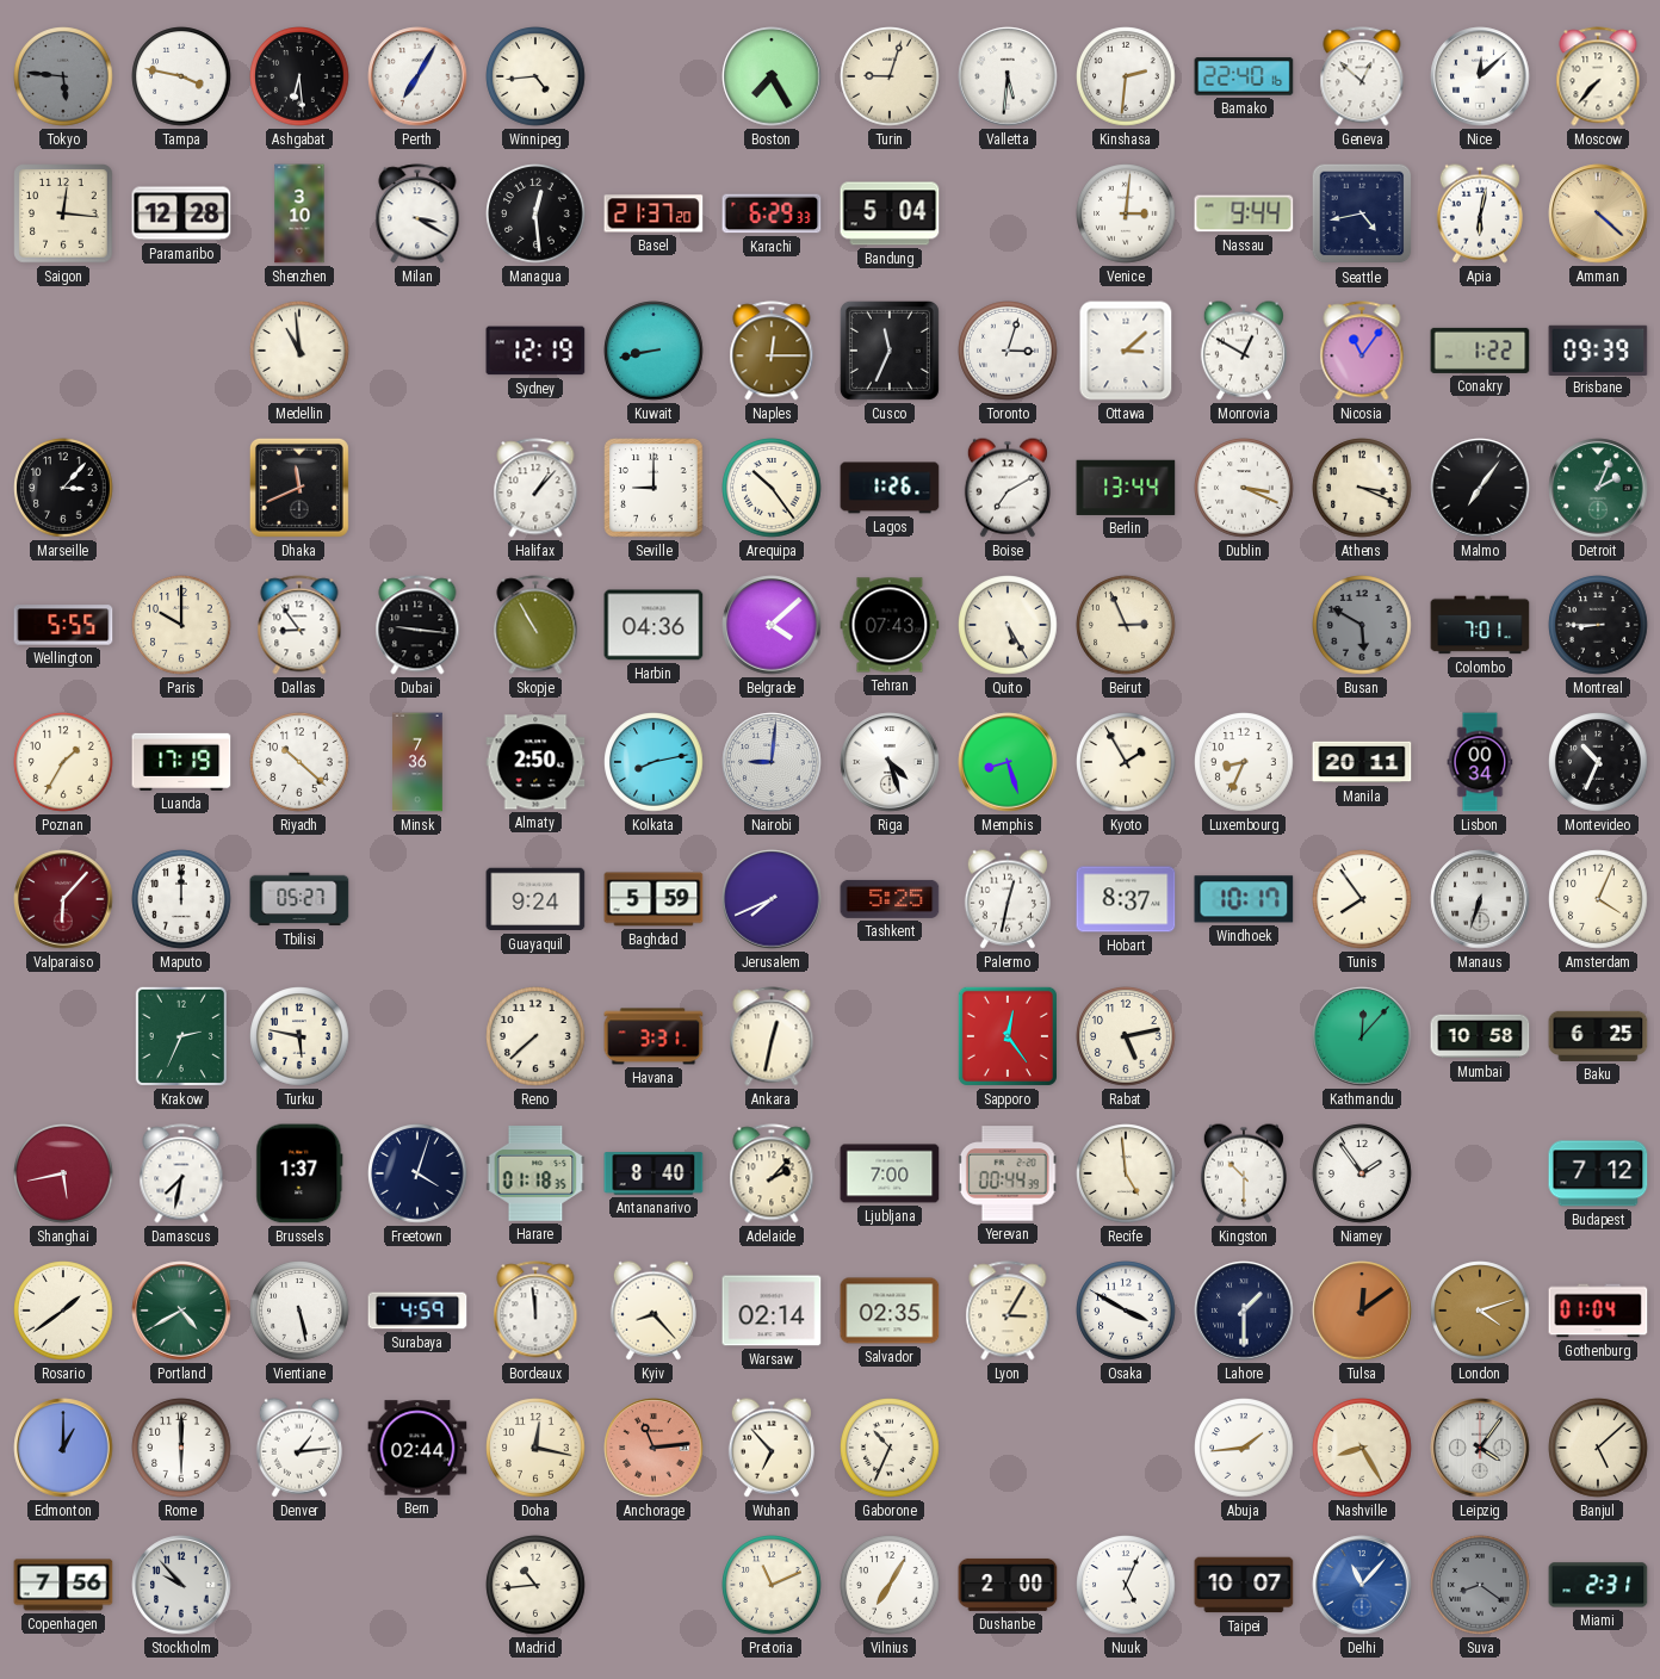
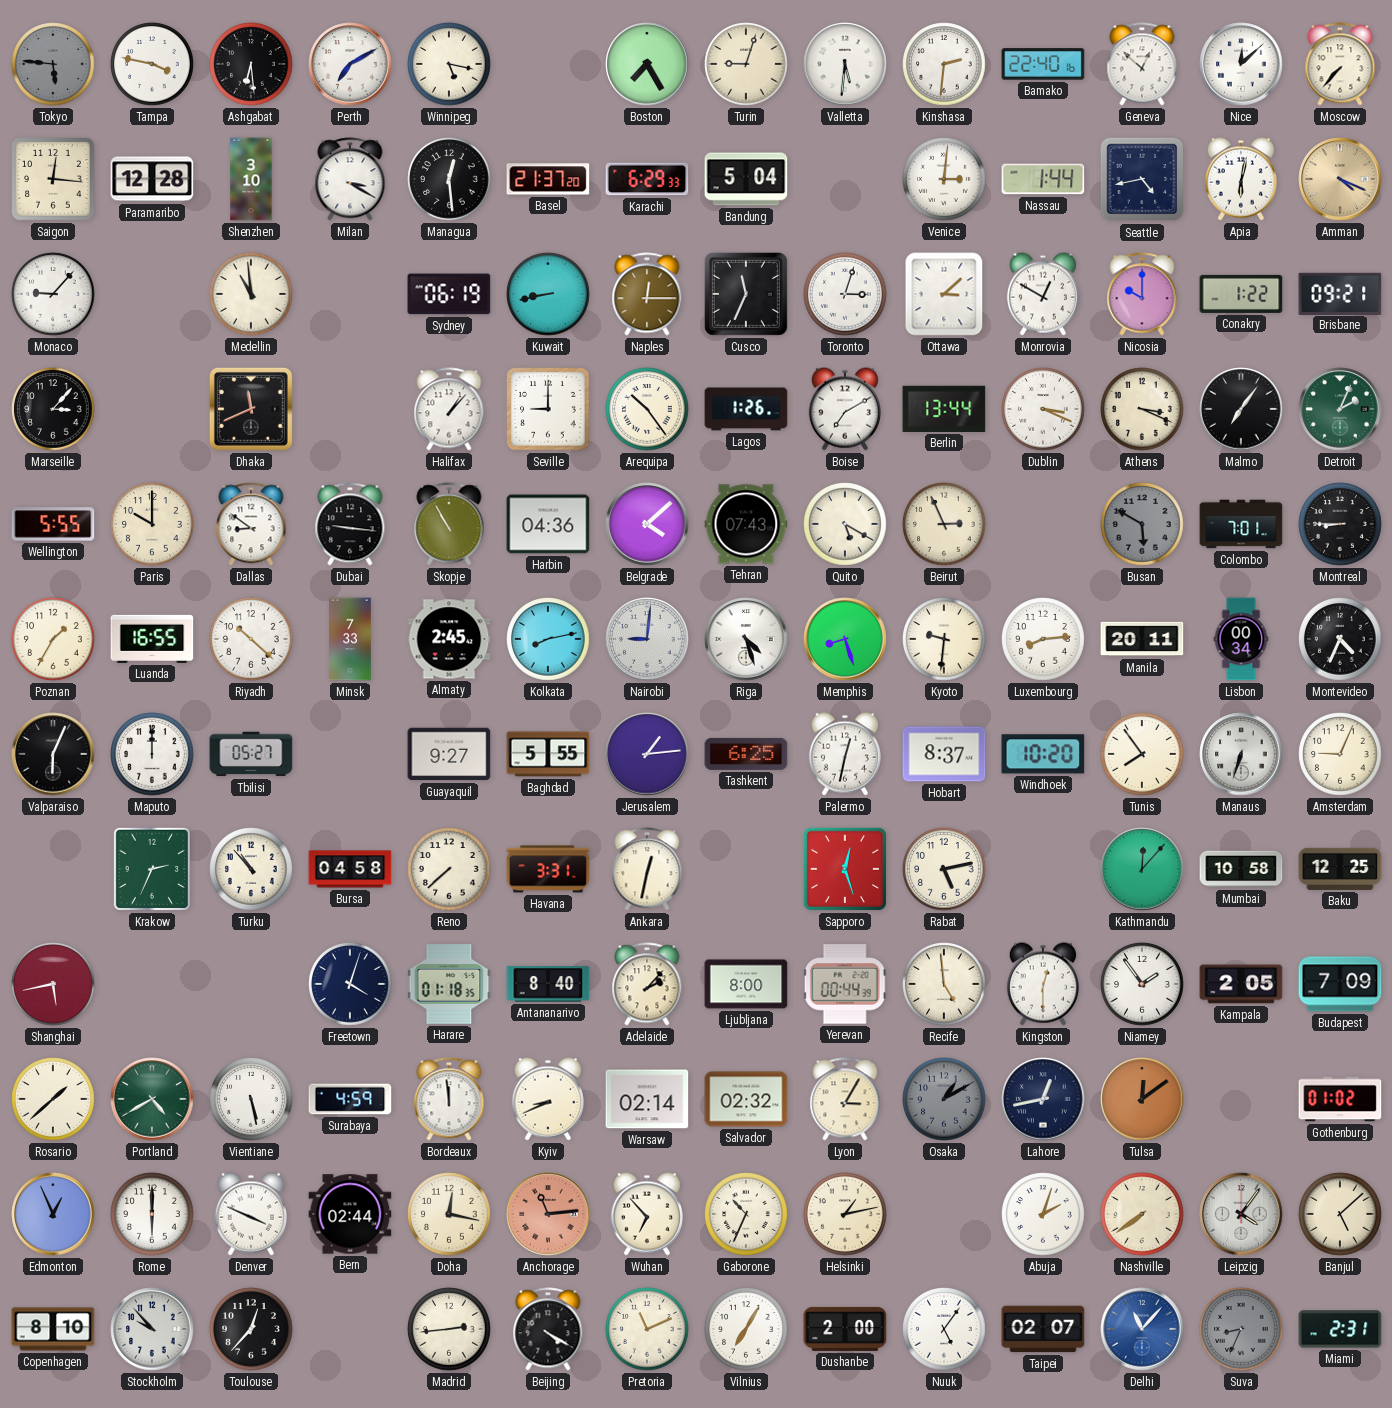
Perth: 7:05 -> 7:10 (350, 64)
Winnipeg: 4:44 -> 5:17 (449, 64)
Nassau: 9:44 -> 1:44 (1043, 179)
Amman: 4:22 -> 4:19 (1340, 179)
Monaco: none -> 9:07 (53, 294)
Sydney: 12:19 -> 06:19 (449, 294)
Nicosia: 11:06 -> 10:00 (1142, 294)
Brisbane: 09:39 -> 09:21 (1340, 293)
Dallas: 8:54 -> 8:51 (251, 524)
Quito: 5:25 -> 5:20 (845, 524)
Luanda: 17:19 -> 16:55 (152, 639)
Minsk: 7:36 -> 7:33 (350, 639)
Almaty: 2:50 -> 2:45 (449, 639)
Kyoto: 1:55 -> 9:31 (944, 639)
Luxembourg: 8:34 -> 8:14 (1043, 639)
Montevideo: 10:34 -> 4:34 (1340, 639)
Valparaiso: 6:07 -> 6:04 (53, 754)
Valparaiso dial: burgundy -> black (53, 754)
Guayaquil: 9:24 -> 9:27 (449, 754)
Baghdad: 5:59 -> 5:55 (548, 754)
Jerusalem: 7:41 -> 1:14 (647, 754)
Tashkent: 5:25 -> 6:25 (746, 754)
Windhoek: 10:17 -> 10:20 (1043, 754)
Amsterdam: 4:04 -> 9:04 (1340, 754)
Turku: 5:47 -> 10:53 (251, 869)
Bursa: none -> 04:58 (350, 869)
Sapporo: 12:24 -> 12:27 (845, 869)
Baku: 6:25 -> 12:25 (1340, 869)
Damascus: 7:32 -> none (181, 1173)
Brussels: 1:37 -> none (299, 1173)
Ljubljana: 7:00 -> 8:00 (746, 984)
Kingston: 10:30 -> 12:30 (1043, 984)
Kampala: none -> 2:05 (1241, 984)
Budapest: 7:12 -> 7:09 (1340, 984)
Rosario: 1:39 -> 1:38 (53, 1099)
Kyiv: 8:23 -> 8:41 (548, 1099)
Salvador: 02:35 -> 02:32 (746, 1099)
Osaka: 3:50 -> 1:10 (944, 1099)
Osaka dial: white -> grey (944, 1099)
Lahore: 1:30 -> 12:43 (1043, 1099)
London: 4:12 -> none (1480, 1311)
Gothenburg: 01:04 -> 01:02 (1340, 1099)
Edmonton: 1:00 -> 12:56 (53, 1214)
Denver: 1:14 -> 3:49 (251, 1214)
Helsinki: none -> 1:13 (845, 1214)
Abuja: 1:44 -> 2:03 (1043, 1214)
Nashville: 8:25 -> 7:39 (1142, 1214)
Copenhagen: 7:56 -> 8:10 (53, 1329)
Toulouse: none -> 12:37 (251, 1329)
Madrid: 10:44 -> 2:44 (449, 1329)
Beijing: none -> 4:20 (548, 1329)
Nuuk: 5:04 -> 5:06 (944, 1329)
Taipei: 10:07 -> 02:07 (1043, 1329)
Suva: 8:21 -> 8:34 (1241, 1329)
